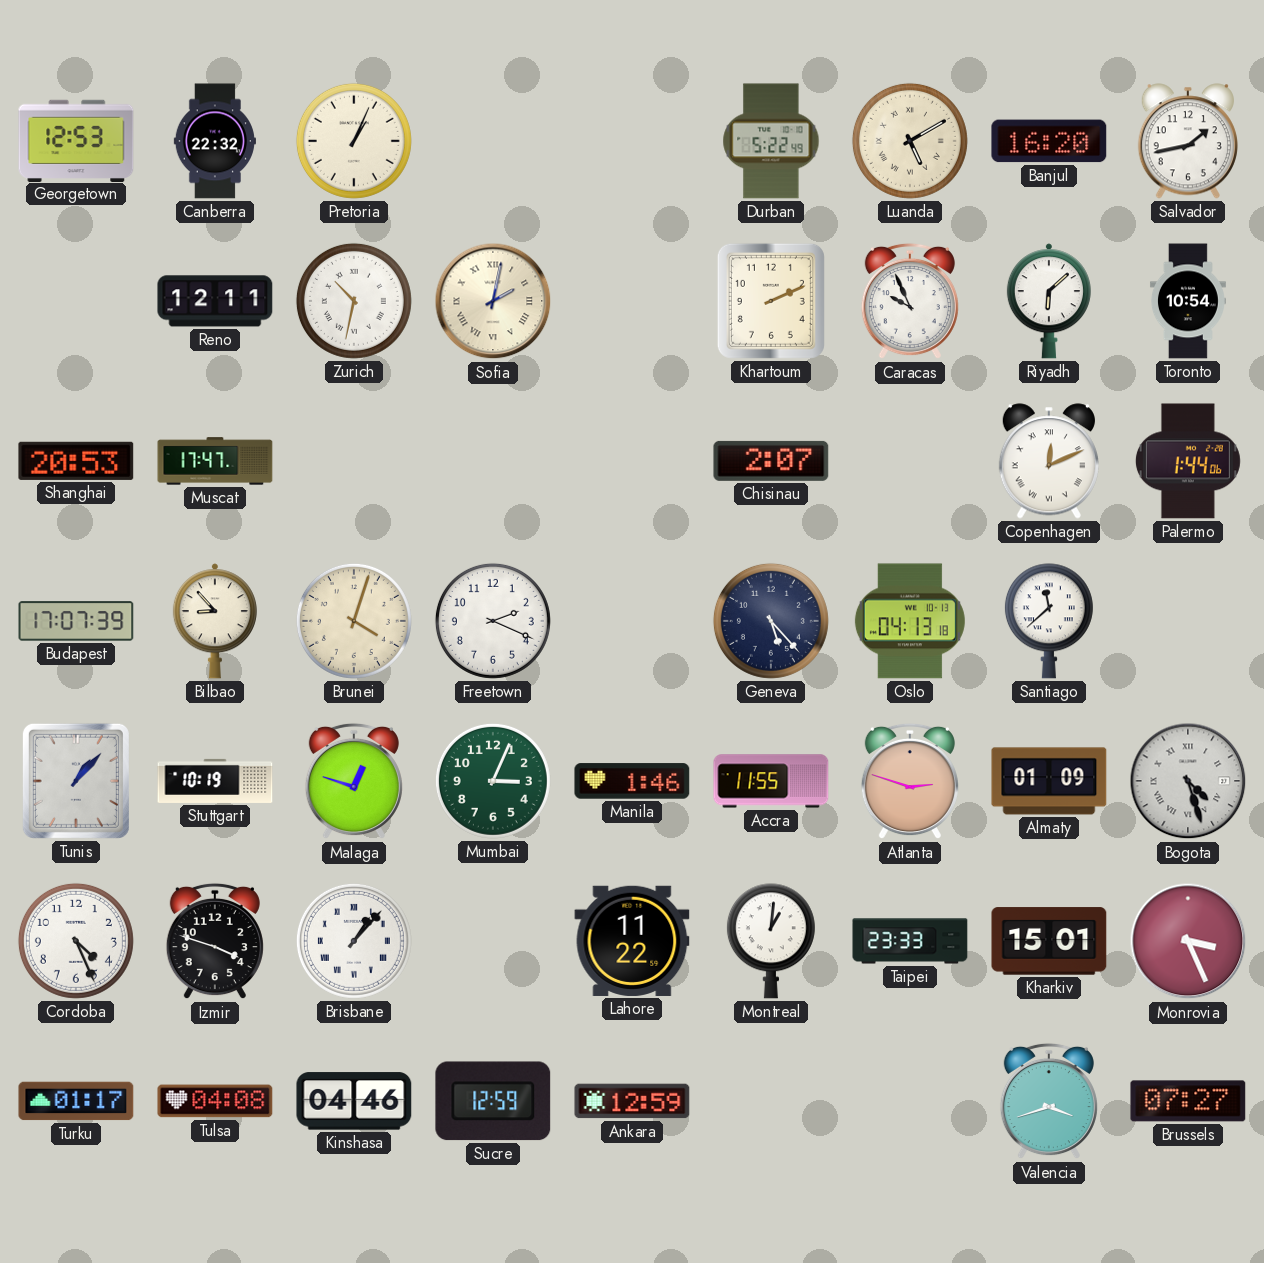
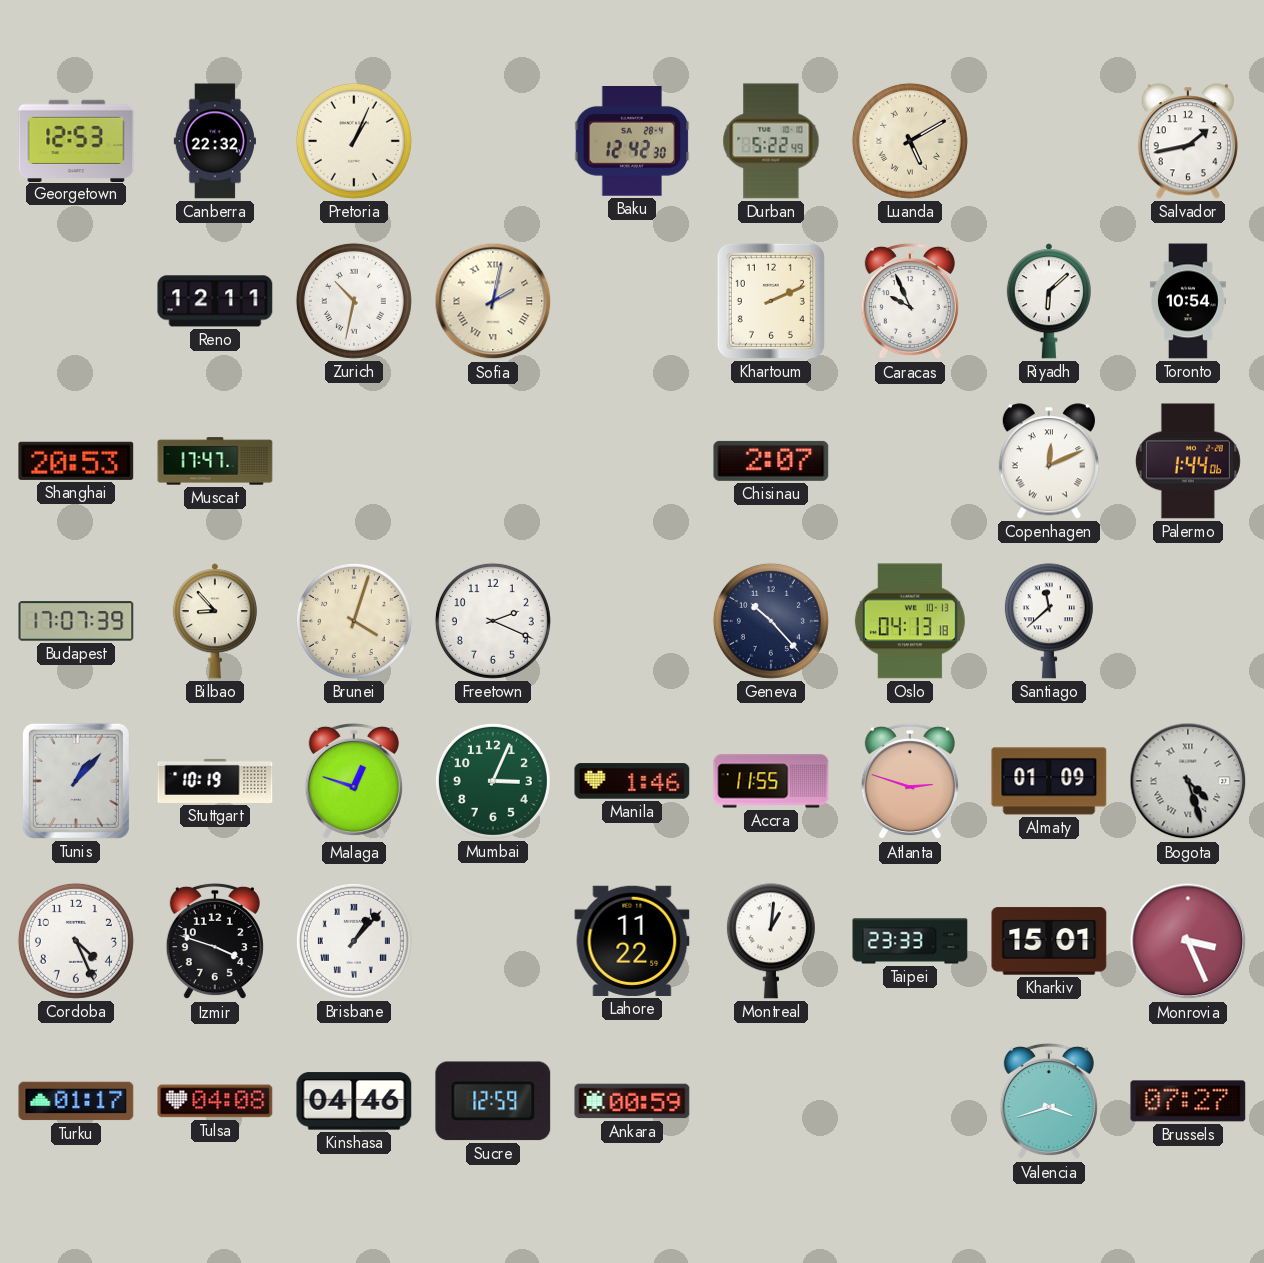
Baku: none -> 12:42 (632, 142)
Banjul: 16:20 -> none (1049, 141)
Geneva: 5:23 -> 10:23 (771, 621)
Ankara: 12:59 -> 00:59 (632, 1101)
